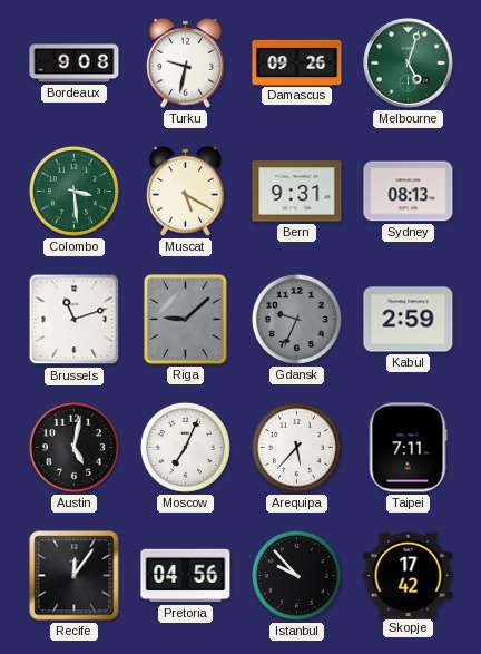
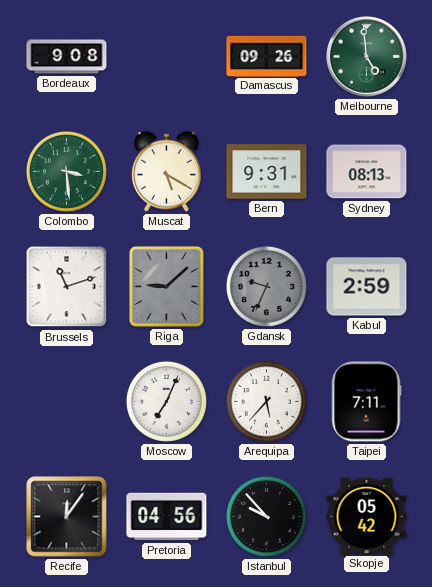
Turku: 9:32 -> none (185, 62)
Melbourne: 5:03 -> 4:59 (367, 57)
Austin: 5:02 -> none (73, 447)
Skopje: 17:42 -> 05:42 (367, 516)
